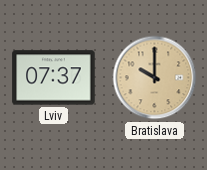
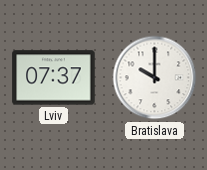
Bratislava dial: champagne -> white (155, 78)
